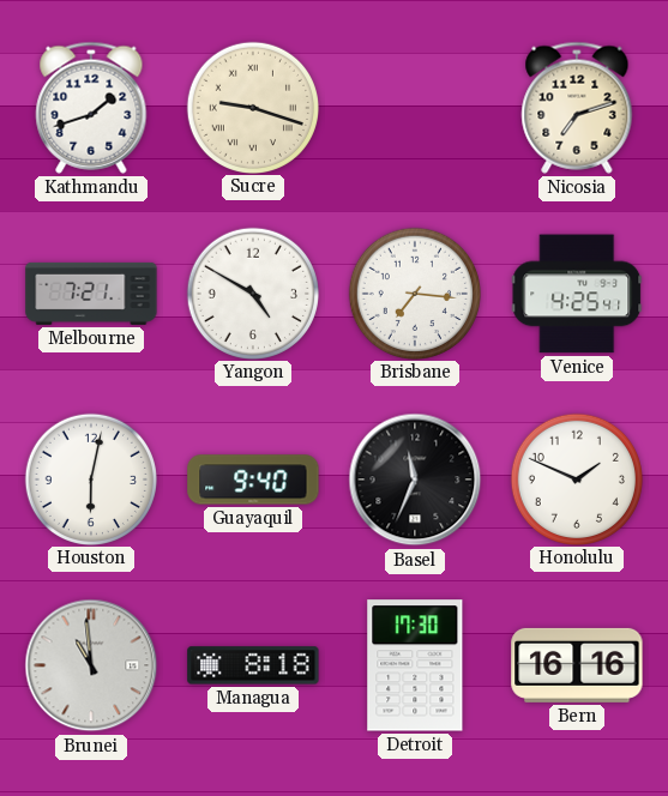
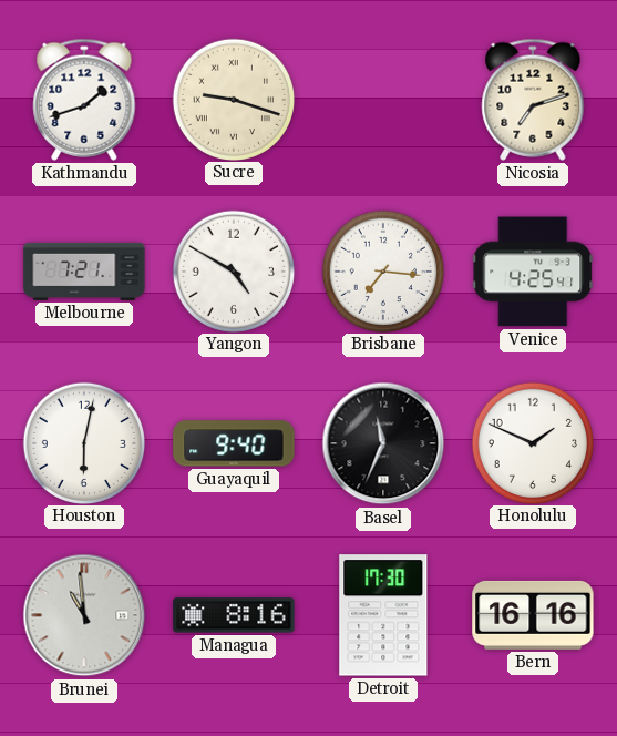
Managua: 8:18 -> 8:16 (234, 615)
